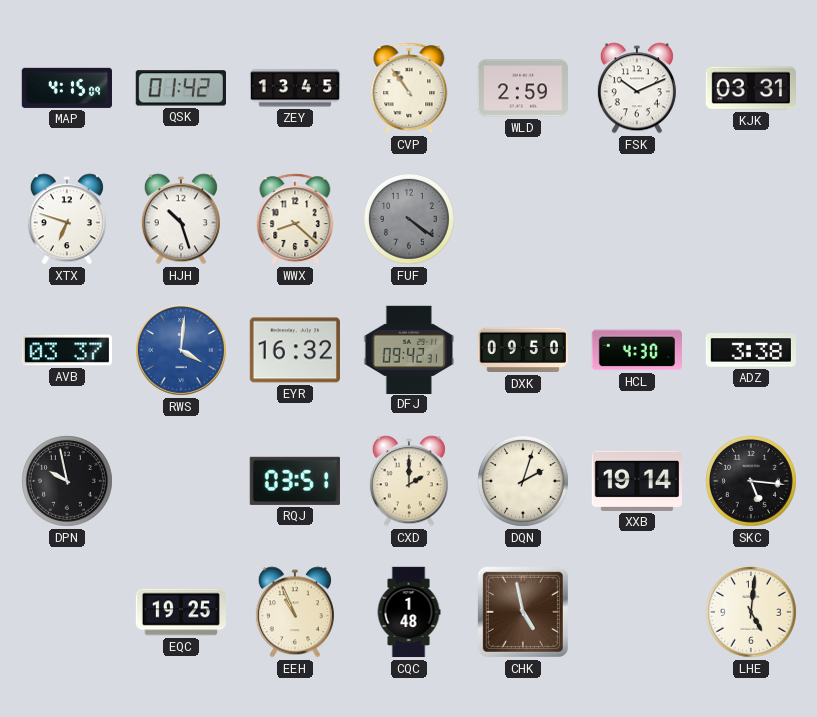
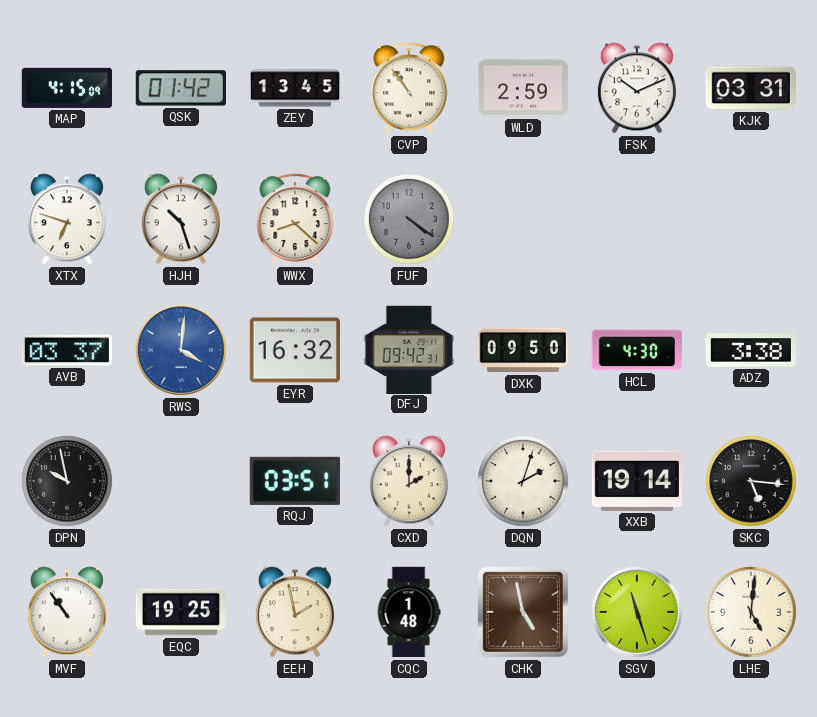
MVF: none -> 10:54 (67, 612)
EEH: 10:56 -> 1:58 (295, 612)
SGV: none -> 11:27 (637, 612)
